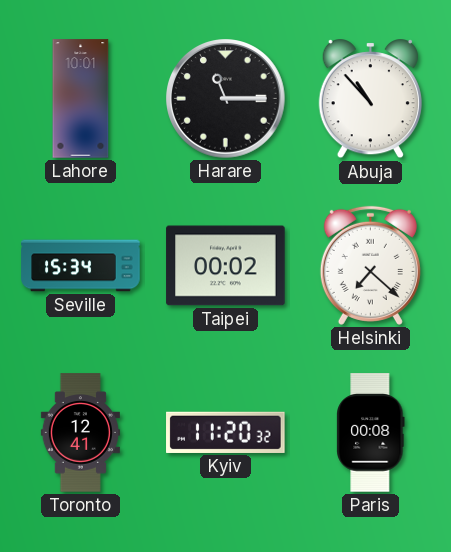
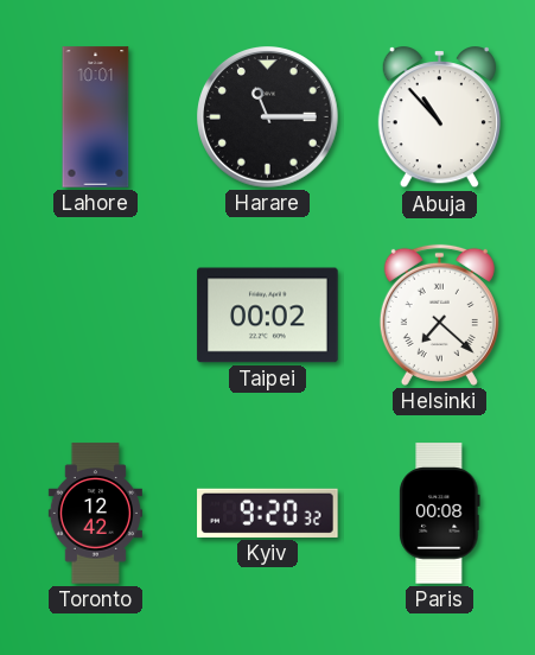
Seville: 15:34 -> none (81, 266)
Toronto: 12:41 -> 12:42 (95, 514)
Kyiv: 11:20 -> 9:20 (268, 513)
